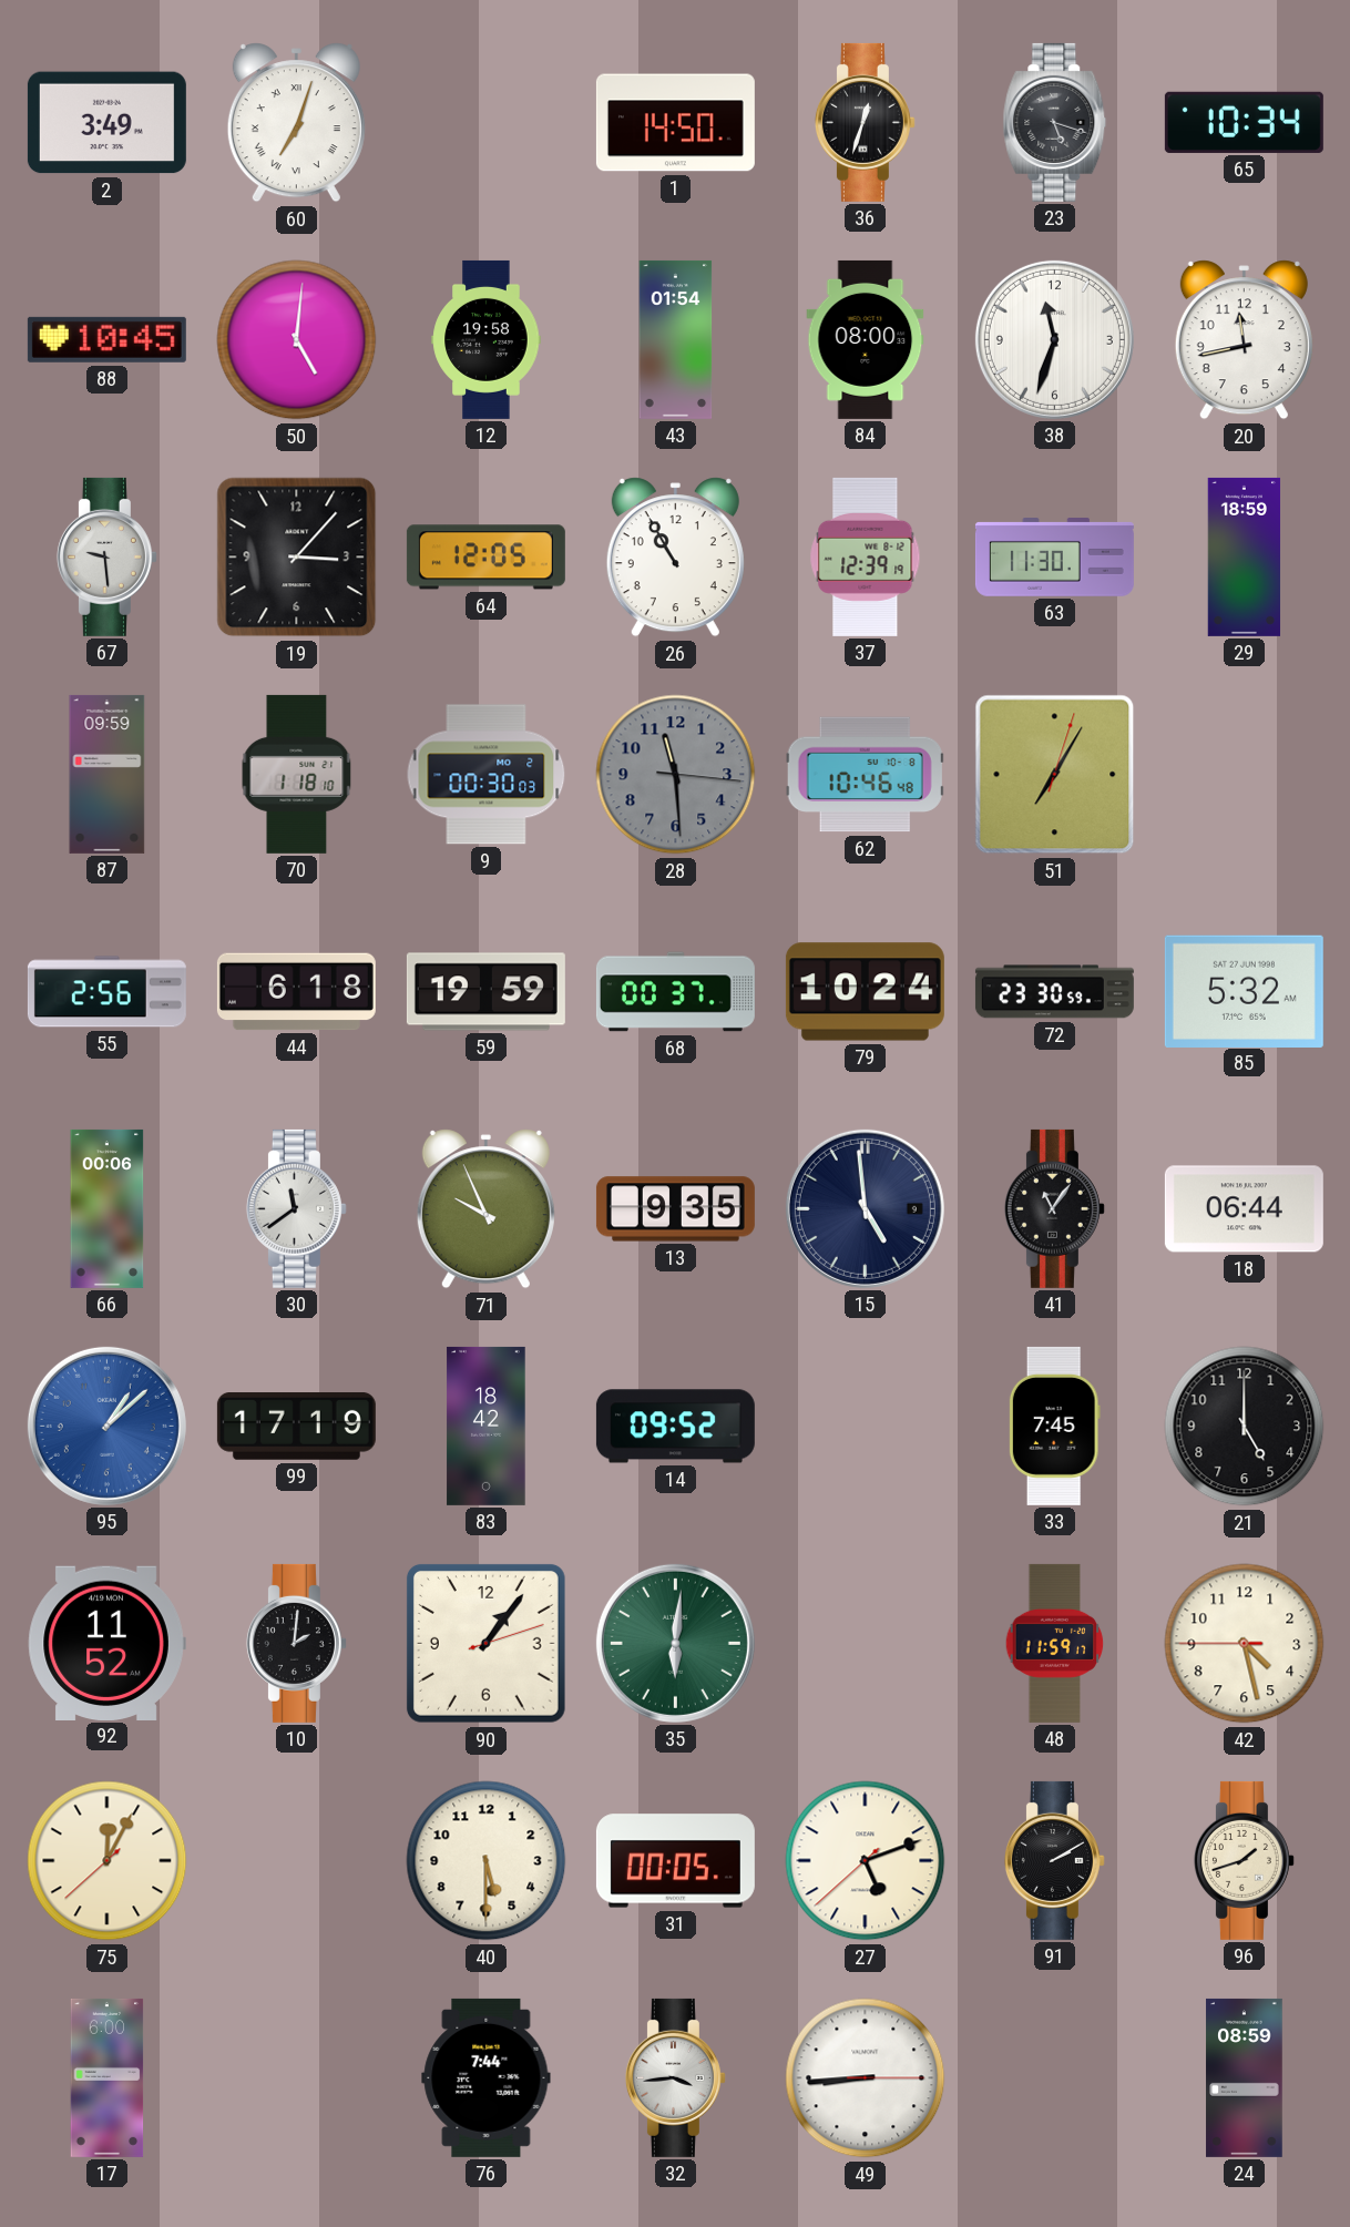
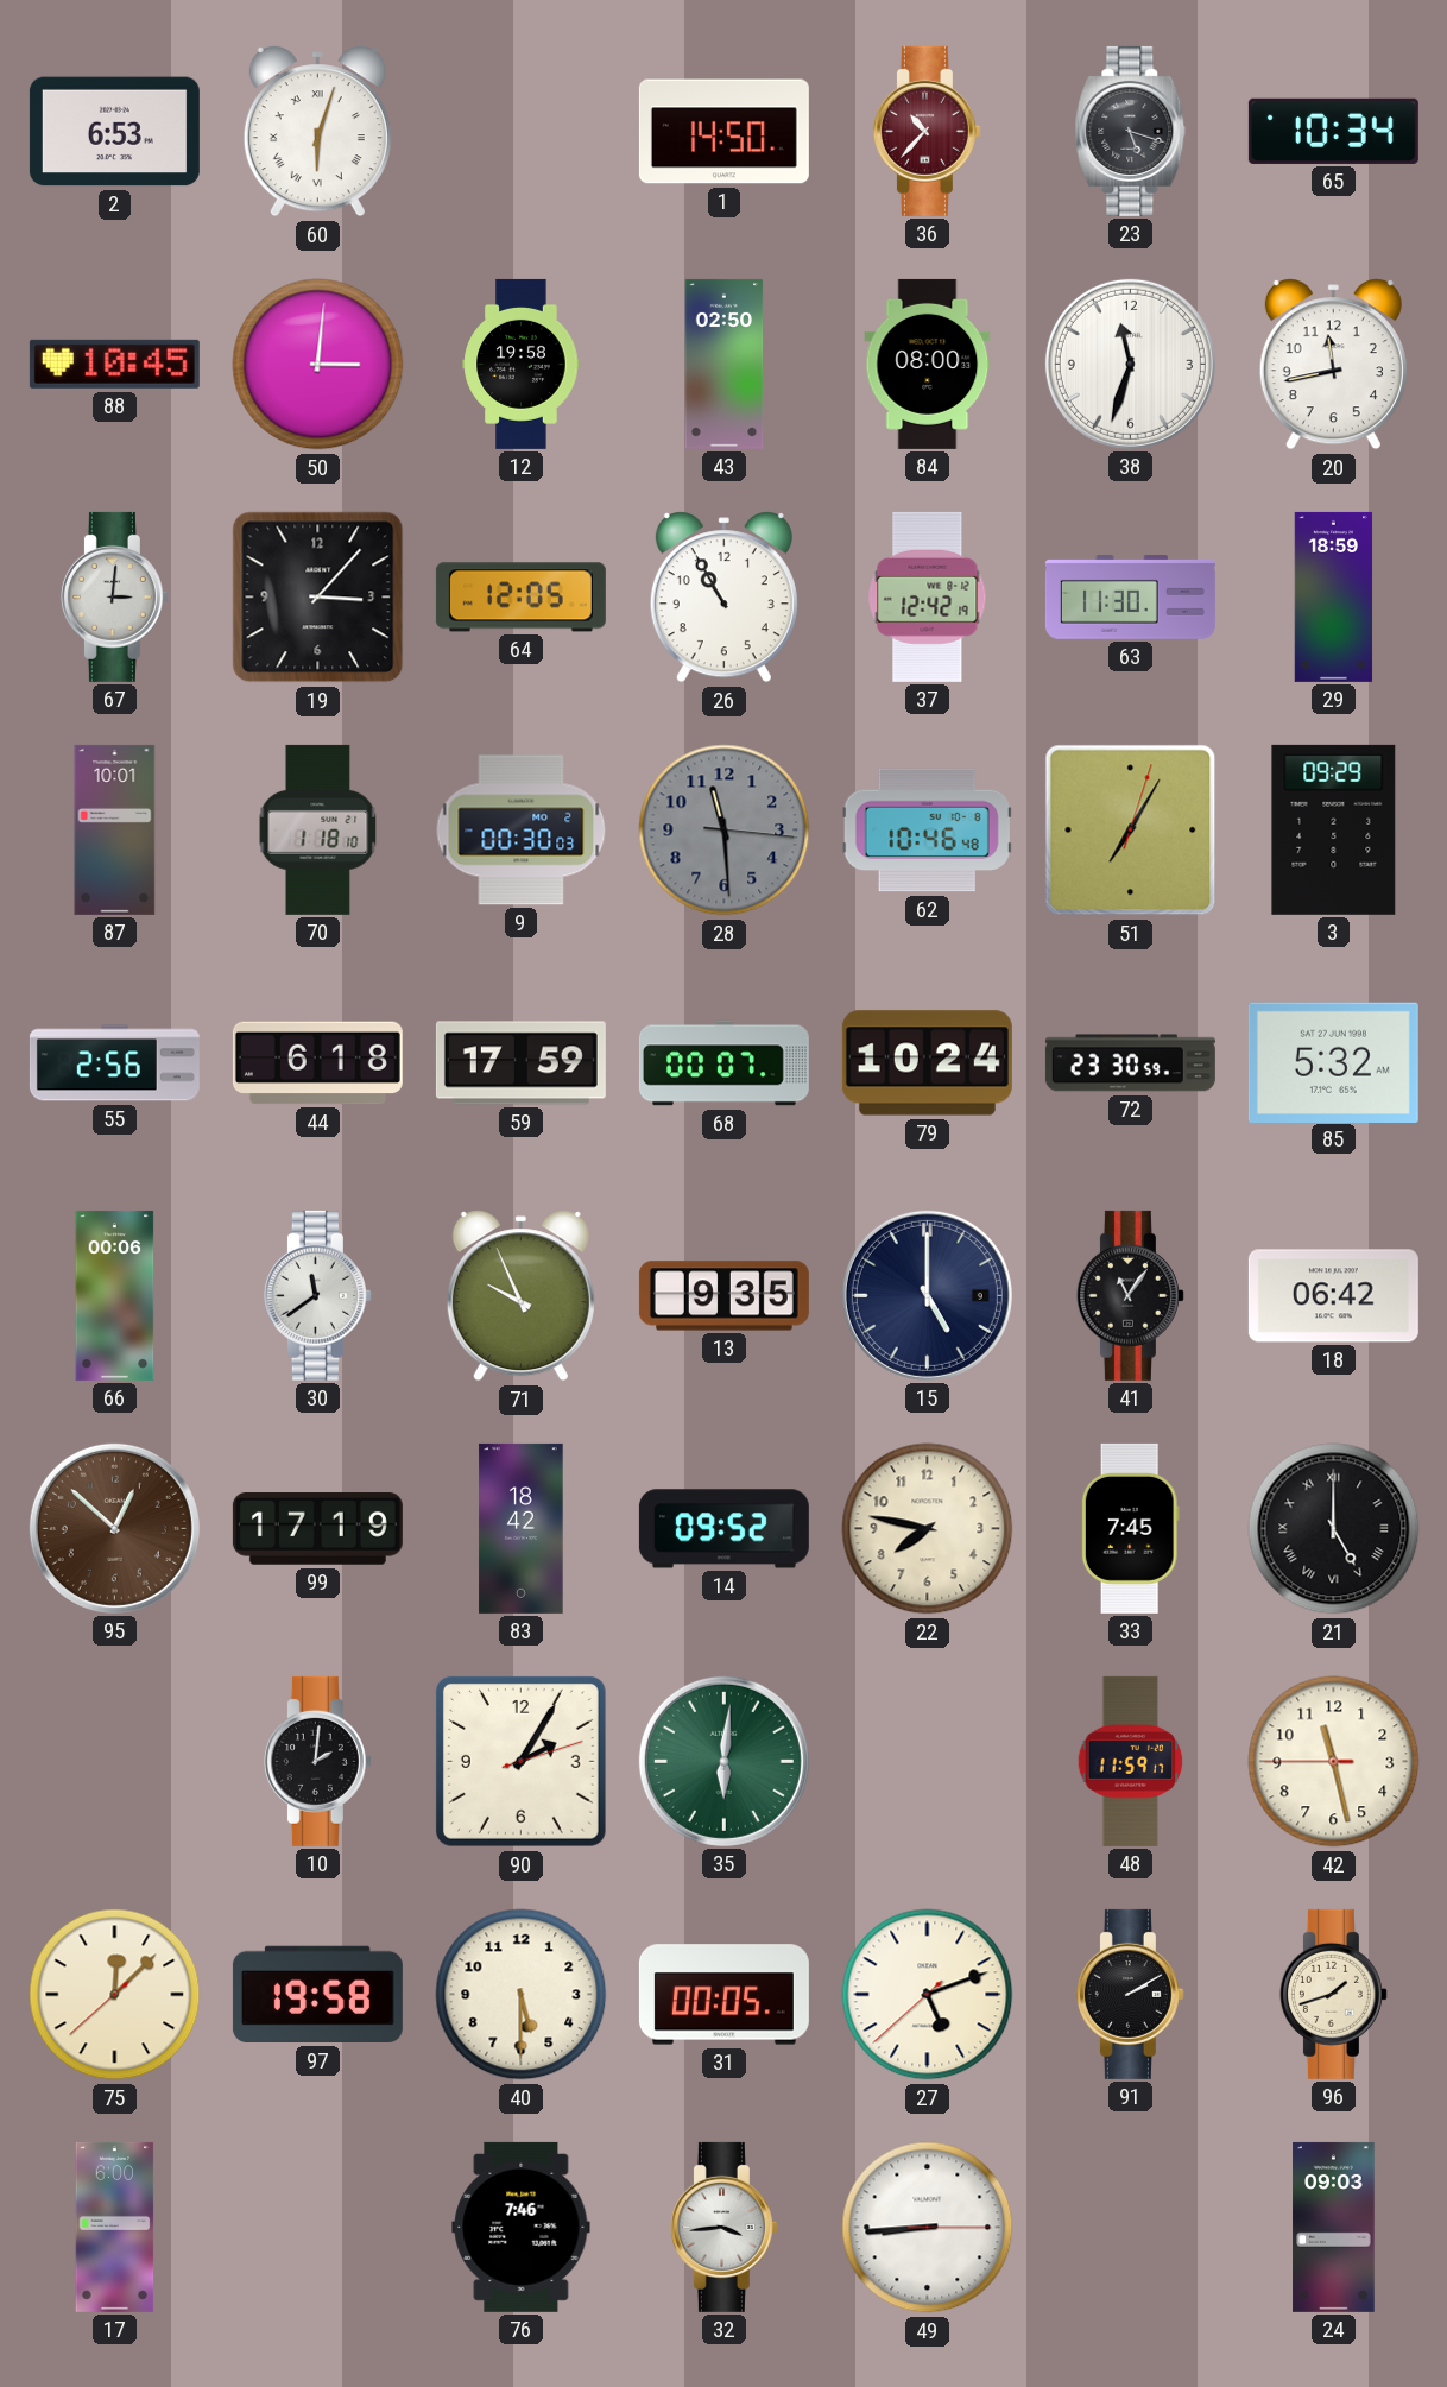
2: 3:49 -> 6:53 (114, 132)
60: 7:03 -> 6:03 (317, 132)
36: 12:33 -> 10:37 (927, 131)
36 dial: black -> burgundy (927, 131)
50: 5:01 -> 3:01 (318, 365)
43: 01:54 -> 02:50 (725, 364)
67: 9:29 -> 3:01 (114, 596)
37: 12:39 -> 12:42 (928, 596)
87: 09:59 -> 10:01 (115, 829)
3: none -> 09:29 (1334, 829)
59: 19:59 -> 17:59 (520, 1063)
68: 00:37 -> 00:07 (723, 1063)
15: 4:59 -> 5:00 (927, 1295)
18: 06:44 -> 06:42 (1333, 1296)
95: 1:08 -> 12:52 (114, 1528)
95 dial: blue -> brown (114, 1528)
22: none -> 7:47 (928, 1529)
21 numerals: Arabic -> Roman (1334, 1529)
92: 11:52 -> none (106, 1643)
90: 1:06 -> 2:05 (522, 1762)
42: 4:27 -> 11:27 (1334, 1762)
75: 12:04 -> 12:07 (115, 1995)
97: none -> 19:58 (317, 1995)
76: 7:44 -> 7:46 (522, 2227)
24: 08:59 -> 09:03 (1334, 2227)
